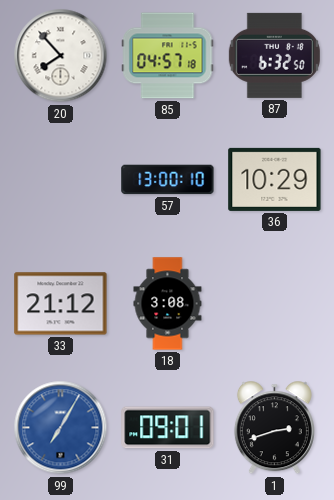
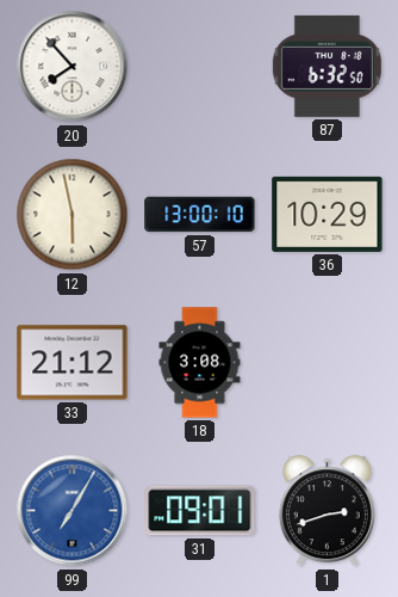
85: 04:57 -> none (168, 56)
12: none -> 5:58 (73, 215)
